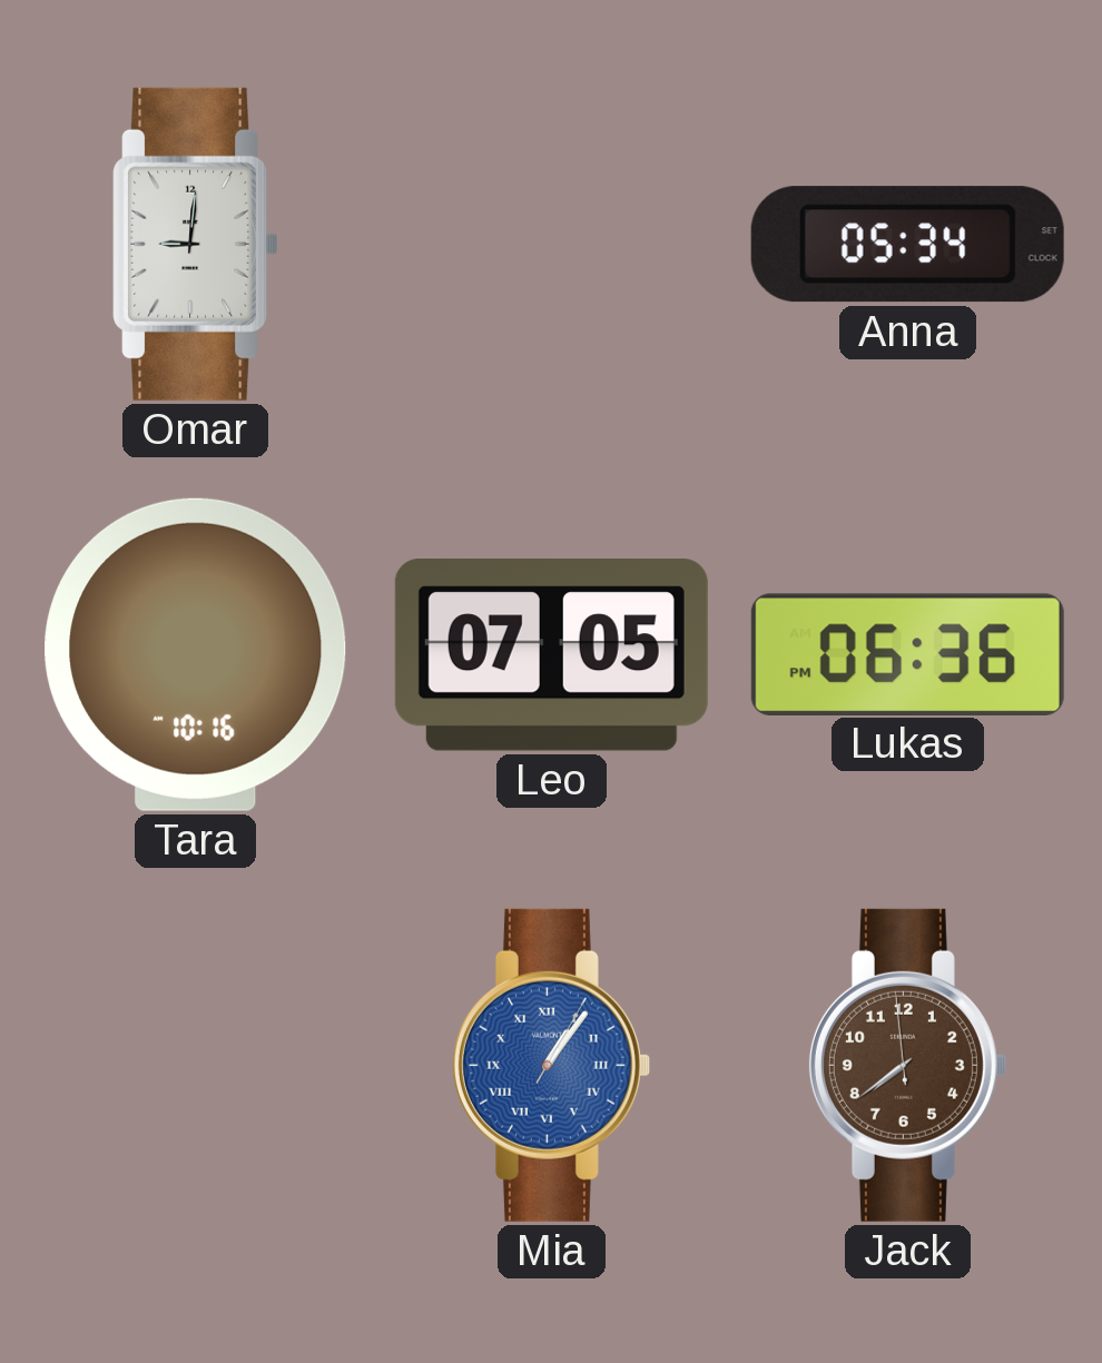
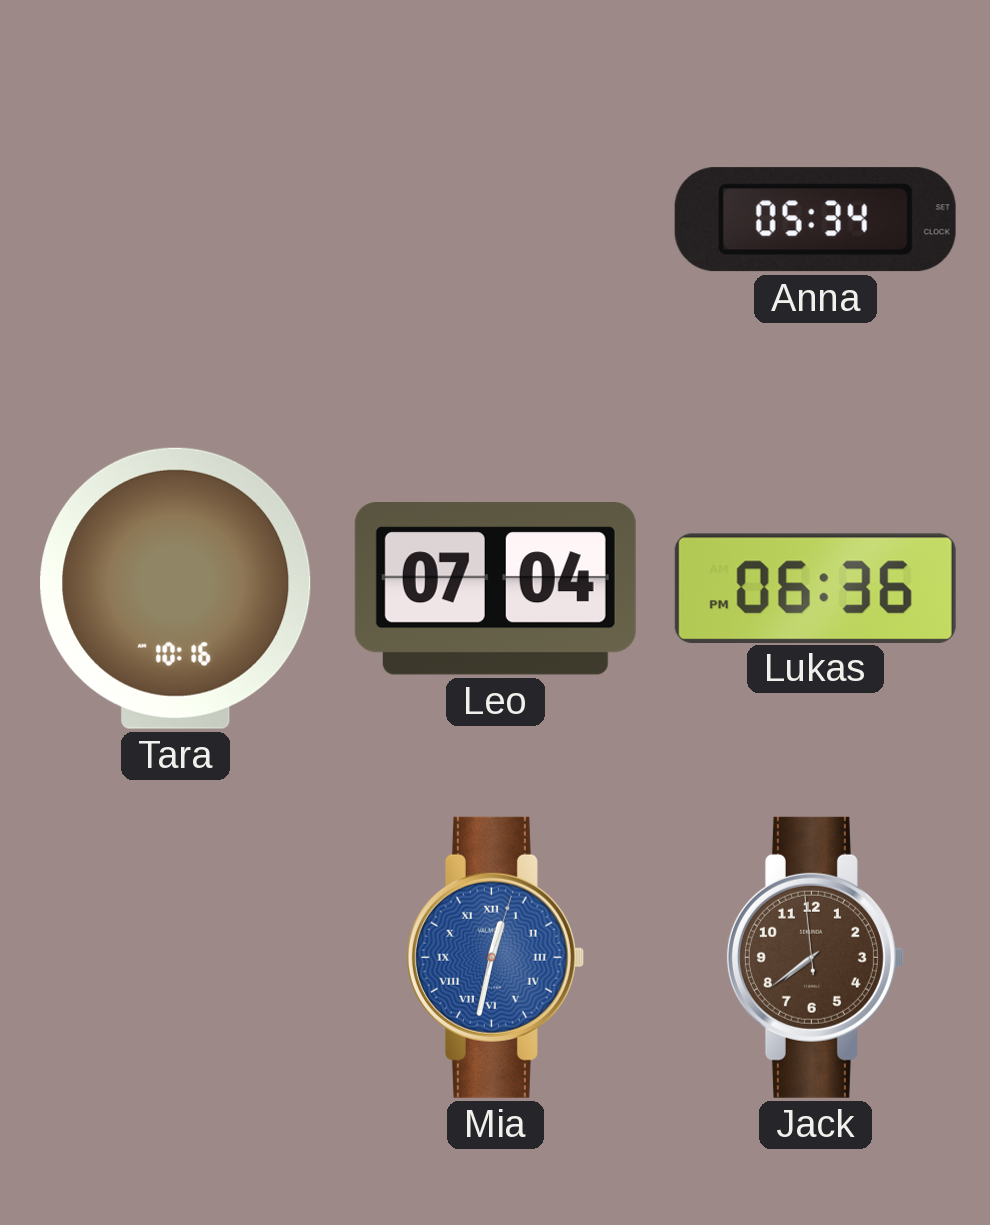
Omar: 9:01 -> none (196, 244)
Leo: 07:05 -> 07:04 (495, 589)
Mia: 1:06 -> 12:32 (495, 957)
